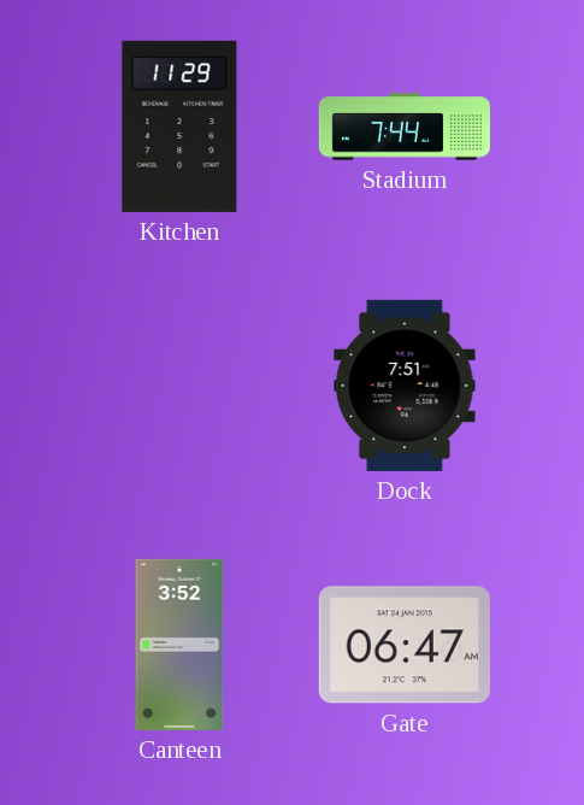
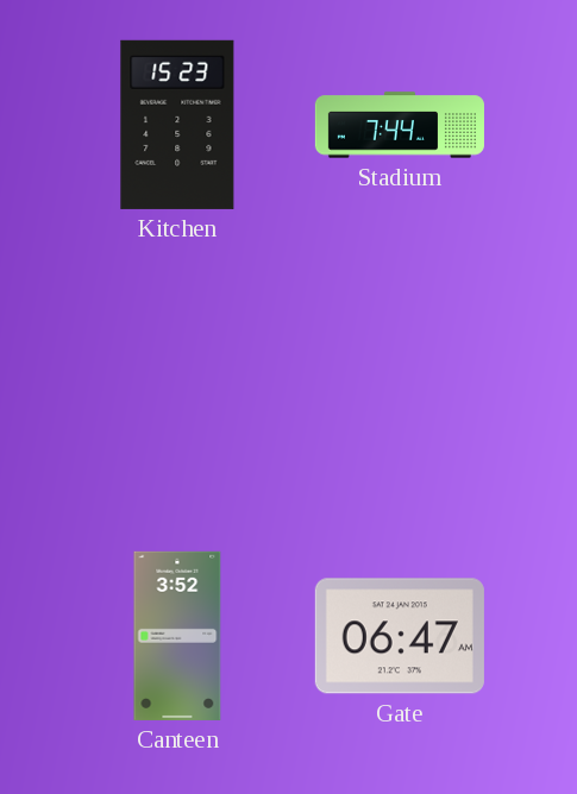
Kitchen: 11:29 -> 15:23 (177, 125)
Dock: 7:51 -> none (405, 386)
